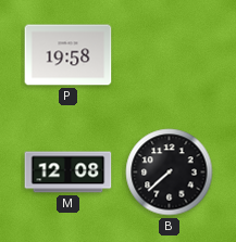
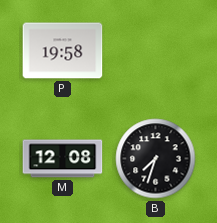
B: 7:38 -> 7:33 (156, 159)
